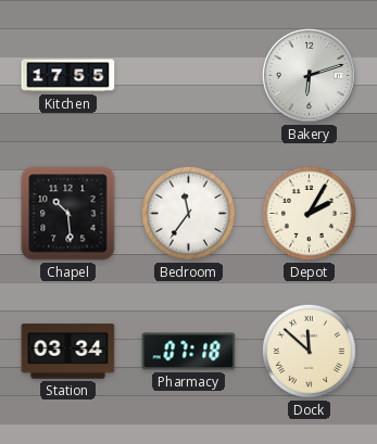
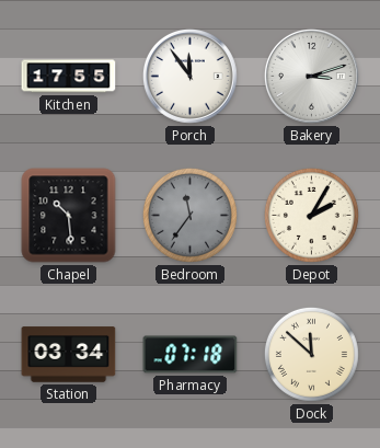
Porch: none -> 11:54 (189, 76)
Bakery: 6:12 -> 3:12 (311, 76)
Bedroom dial: white -> grey (189, 215)
